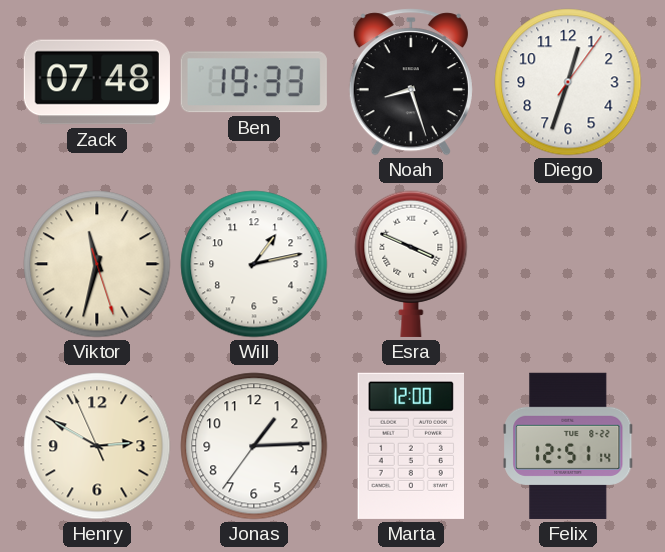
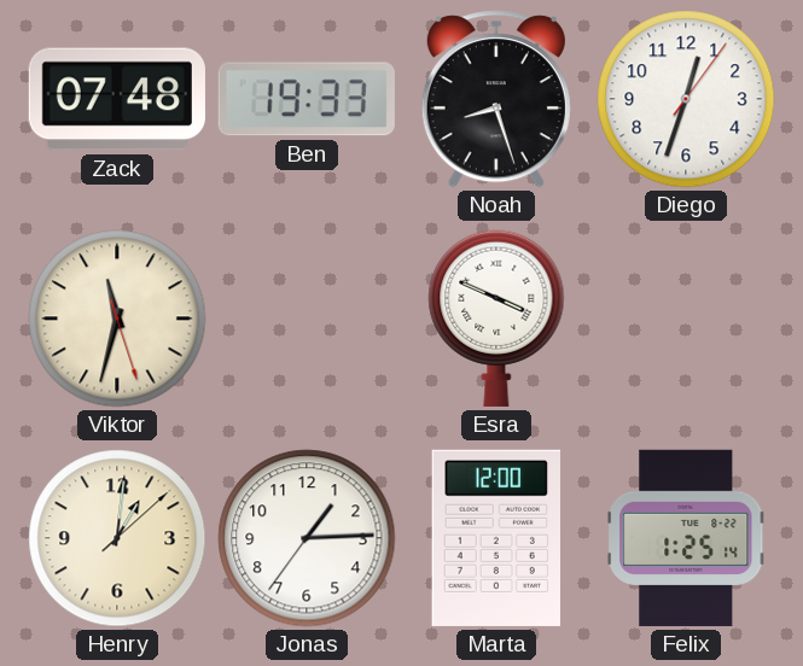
Will: 1:13 -> none (254, 264)
Henry: 2:49 -> 1:01 (117, 538)
Felix: 12:51 -> 1:25 (686, 538)
